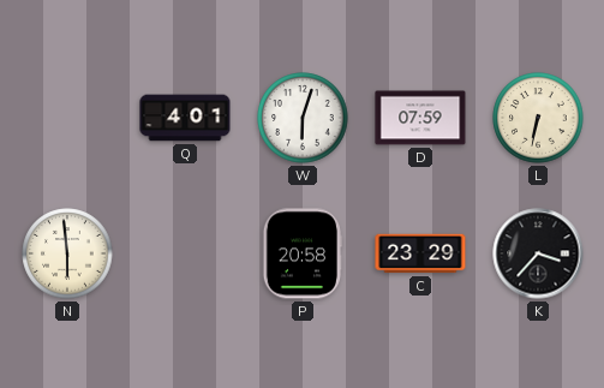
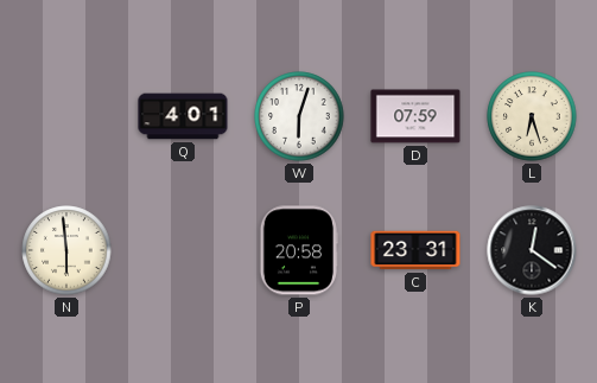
L: 6:32 -> 6:27 (532, 116)
C: 23:29 -> 23:31 (415, 250)
K: 3:37 -> 12:21 (532, 250)
